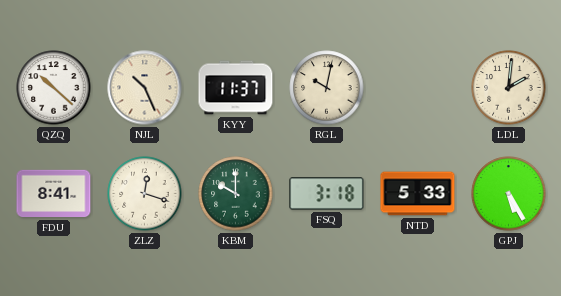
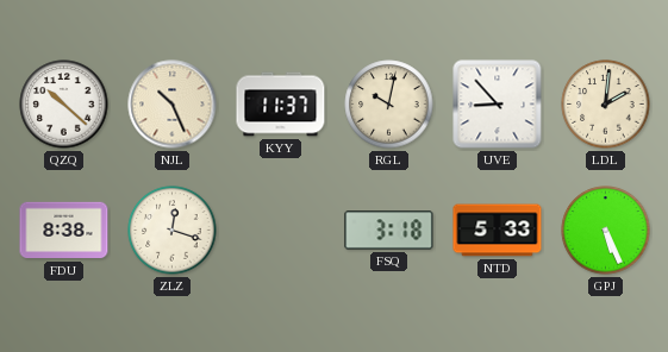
UVE: none -> 8:53 (498, 105)
FDU: 8:41 -> 8:38 (64, 231)
KBM: 10:00 -> none (236, 194)
GPJ: 5:25 -> 5:26 (606, 231)
